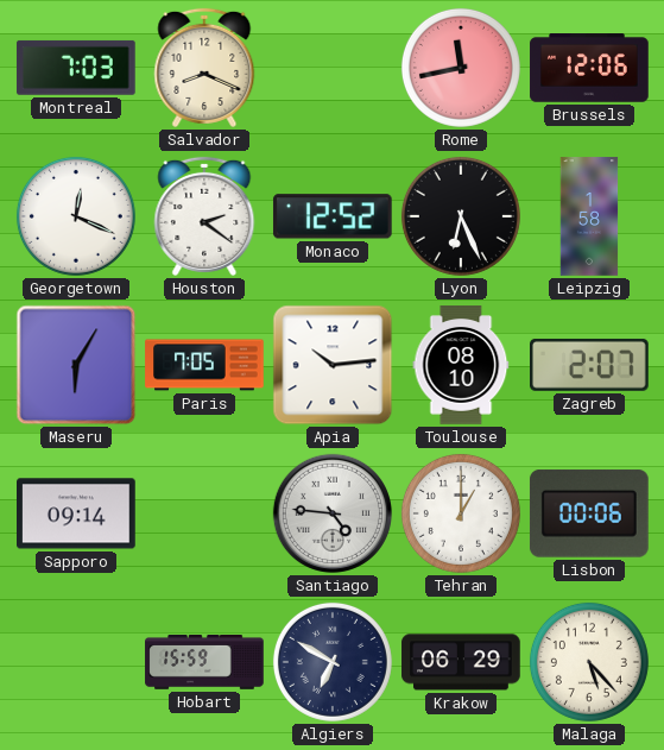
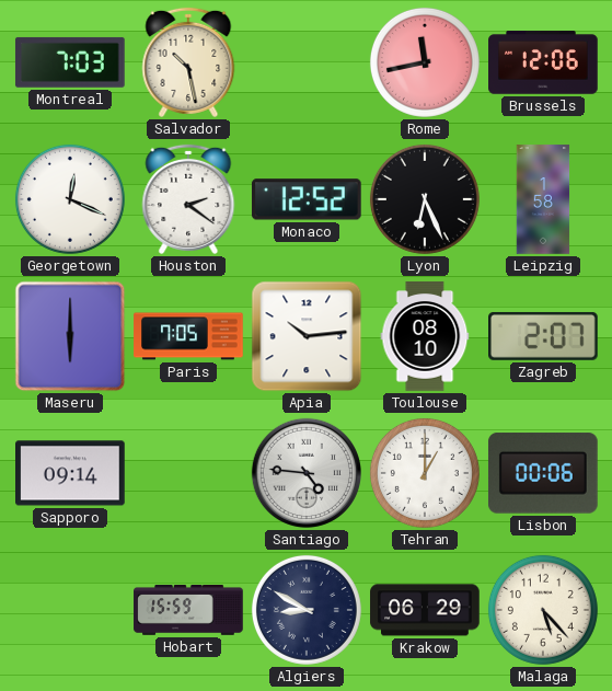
Salvador: 8:19 -> 10:28 (188, 62)
Maseru: 6:05 -> 6:00 (70, 336)
Algiers: 6:50 -> 8:50 (307, 610)
